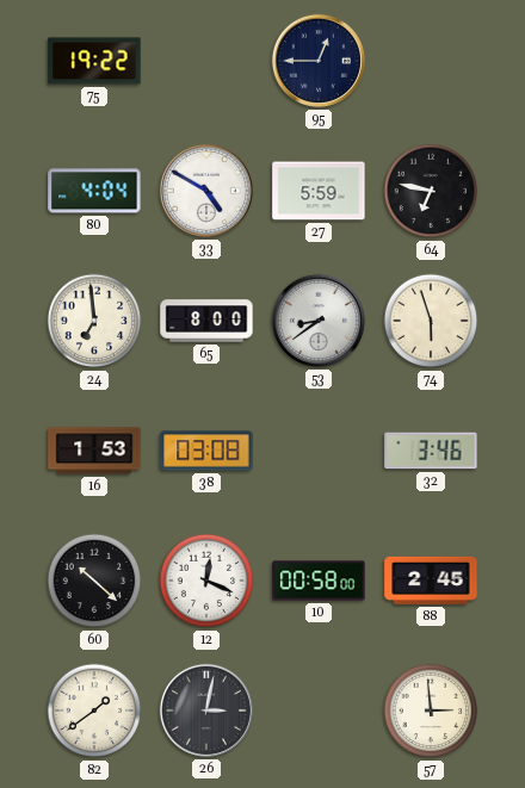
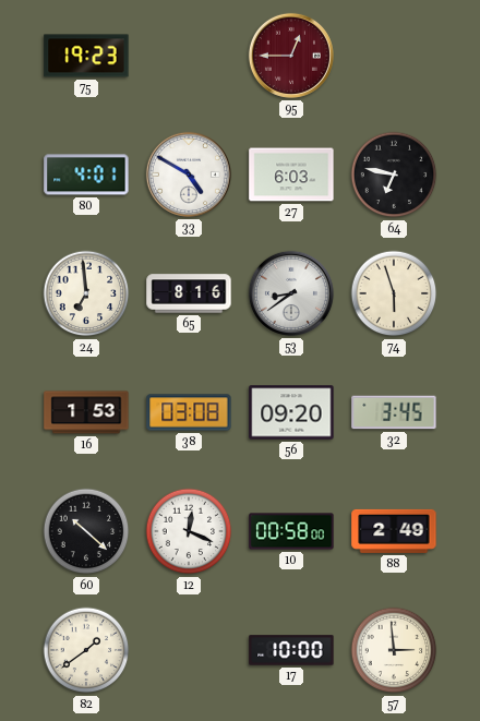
75: 19:22 -> 19:23 (86, 56)
95 dial: navy -> burgundy (291, 56)
80: 4:04 -> 4:01 (86, 175)
27: 5:59 -> 6:03 (291, 175)
65: 8:00 -> 8:16 (189, 293)
56: none -> 09:20 (291, 412)
32: 3:46 -> 3:45 (394, 412)
88: 2:45 -> 2:49 (394, 531)
26: 3:02 -> none (206, 711)
17: none -> 10:00 (291, 650)
